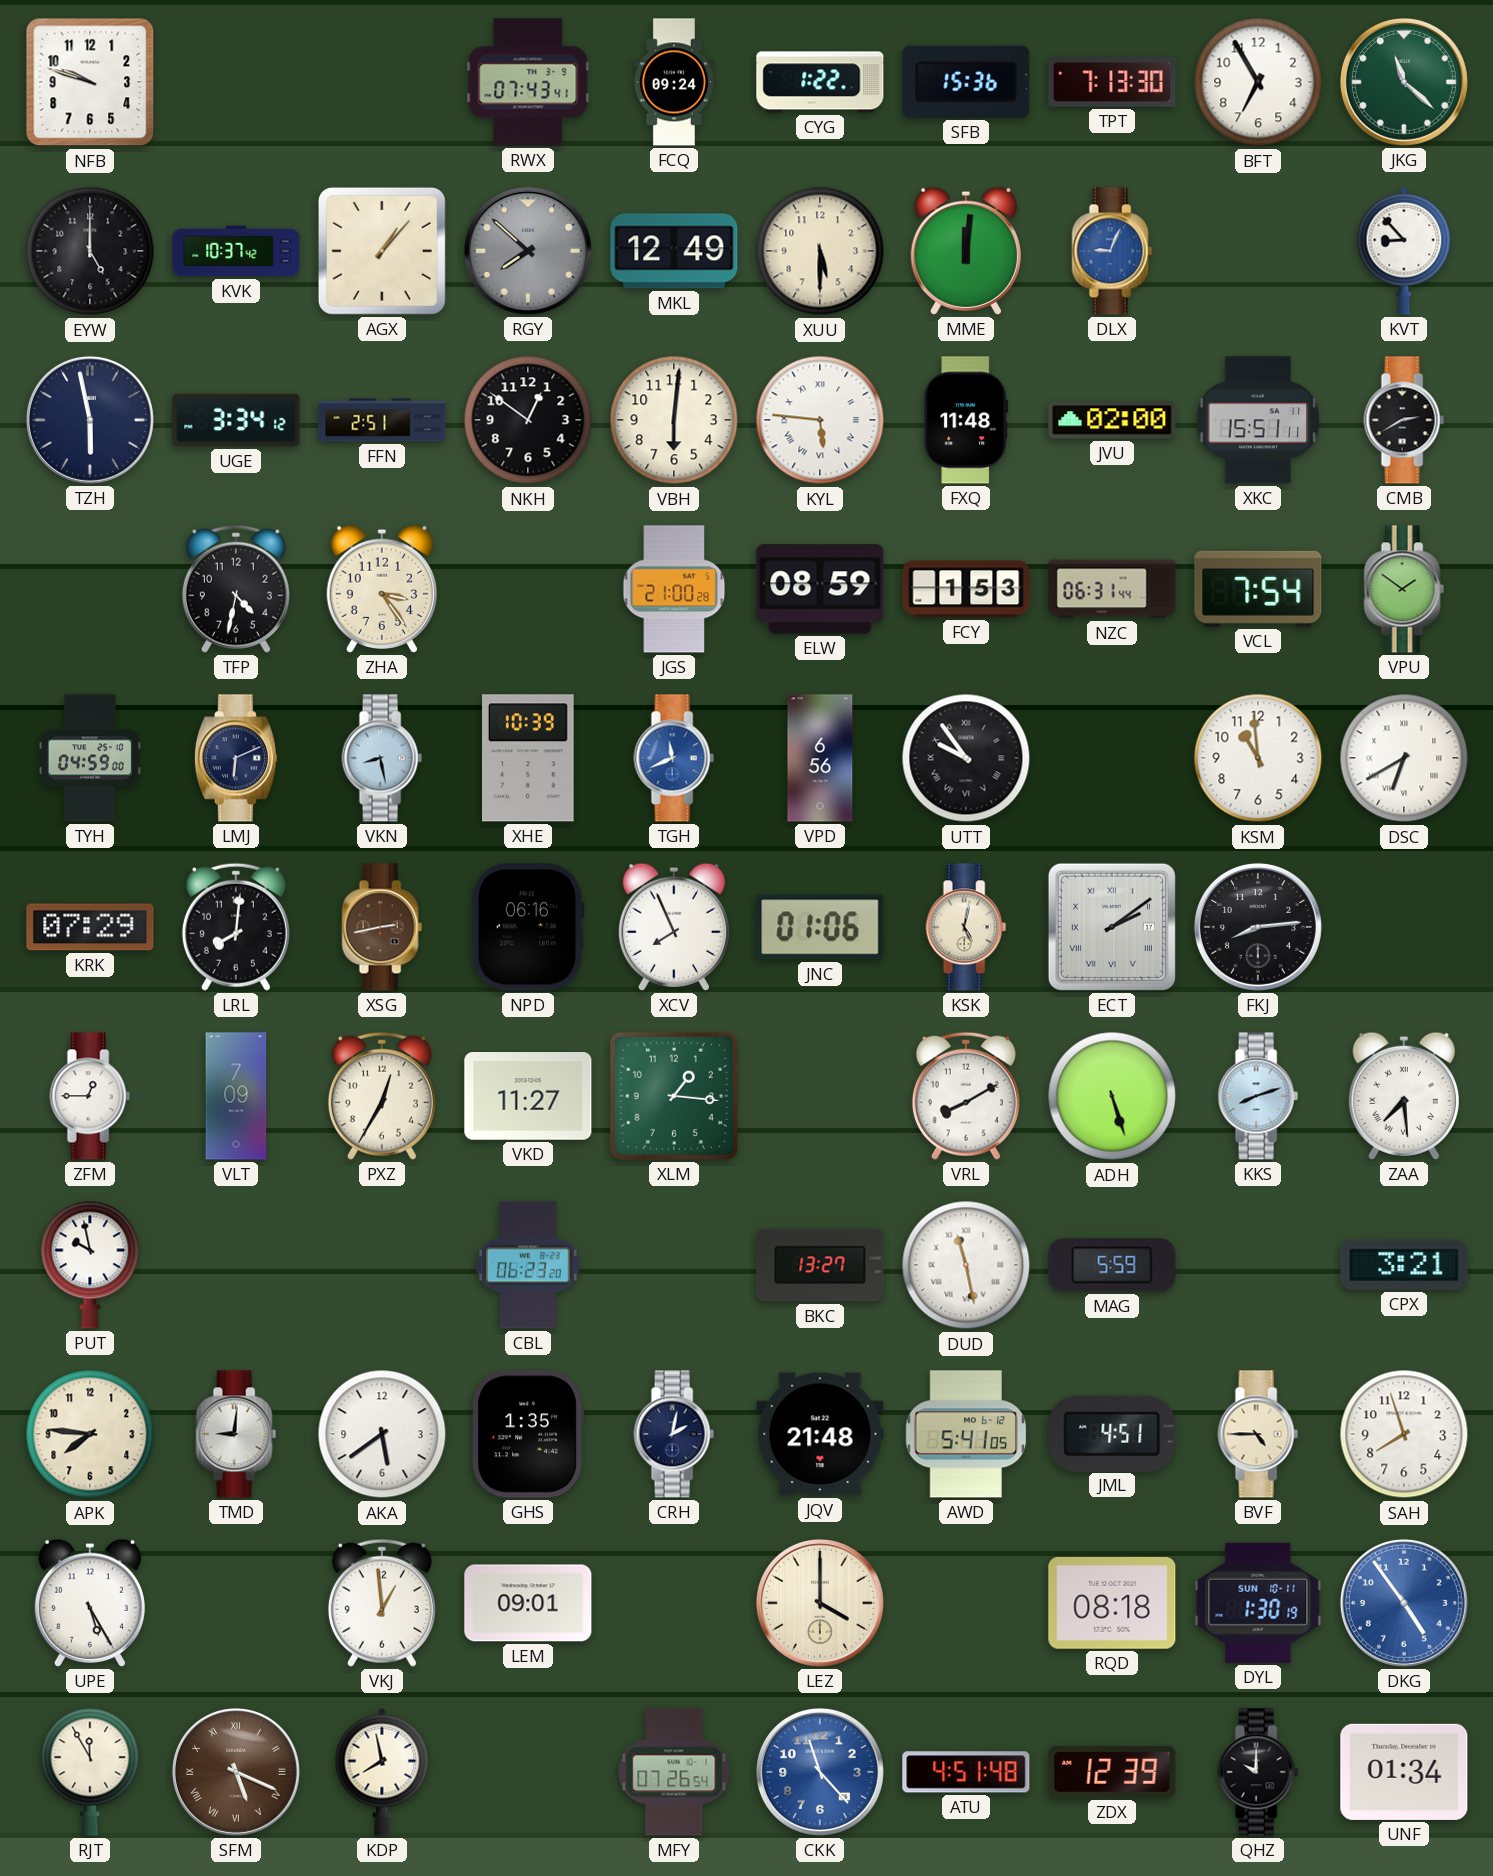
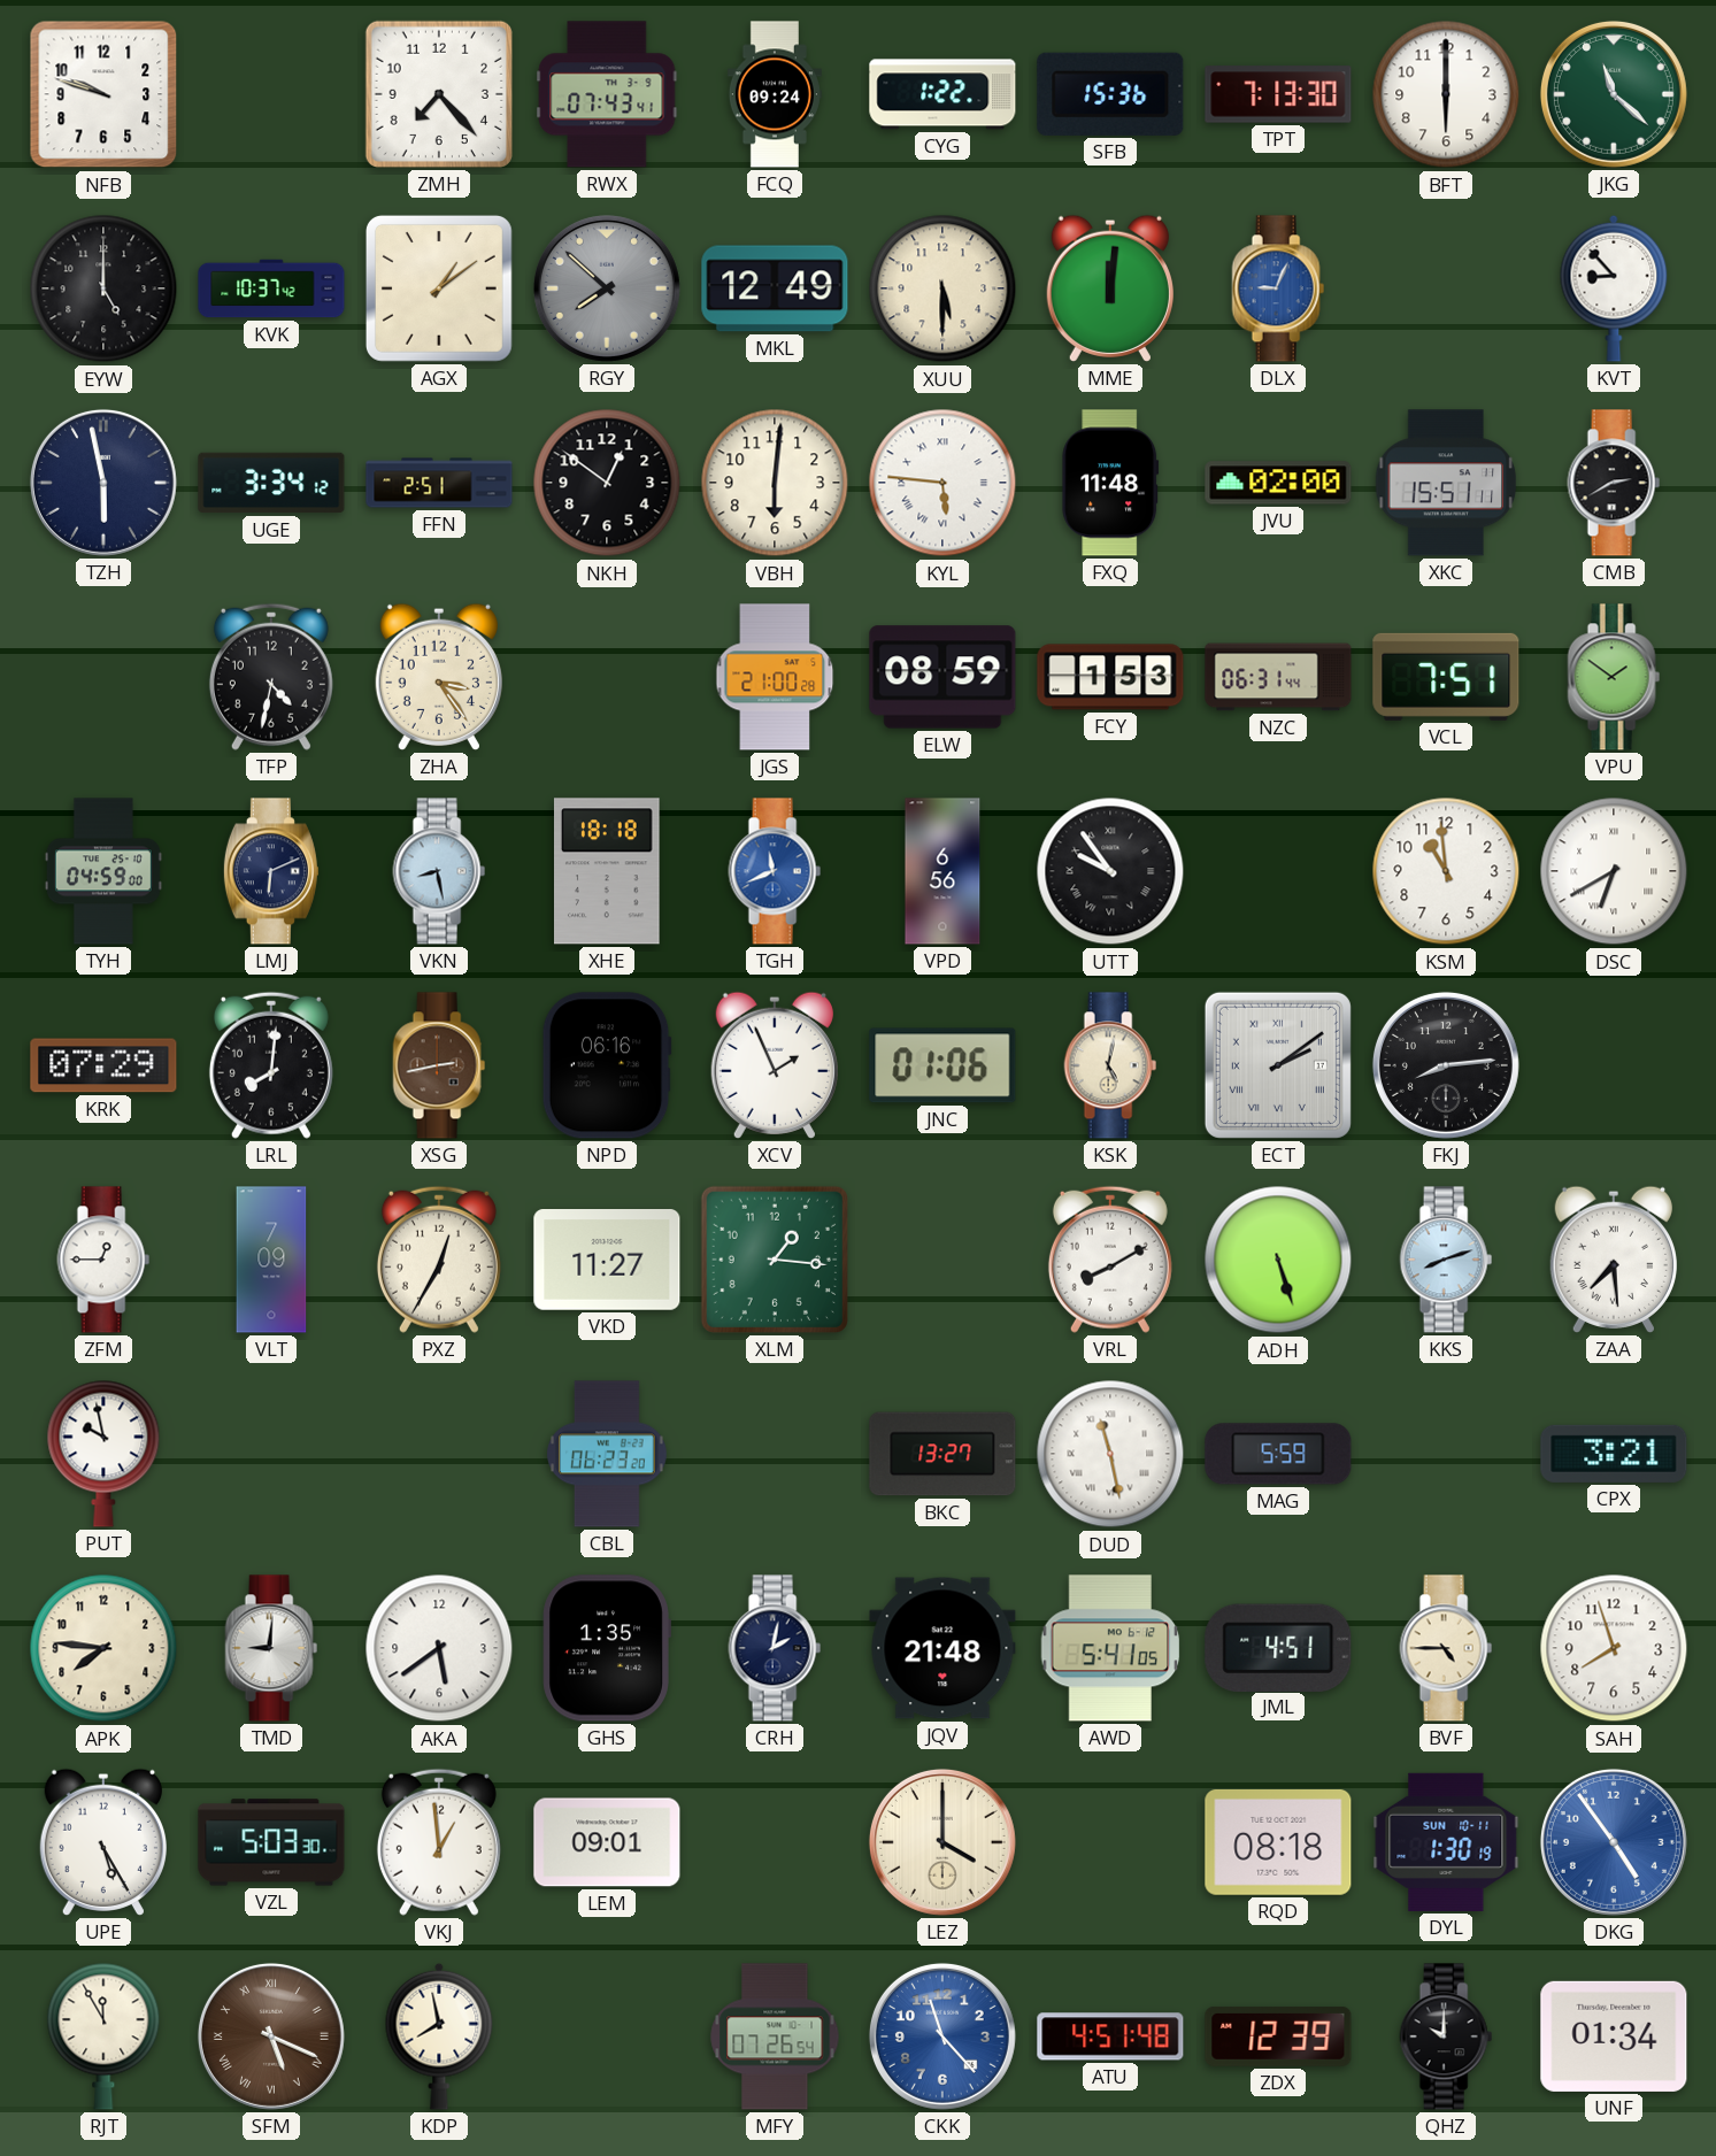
ZMH: none -> 7:23 (439, 94)
BFT: 6:55 -> 6:00 (1446, 94)
AGX: 1:07 -> 1:09 (439, 288)
VCL: 7:54 -> 7:51 (1446, 677)
XHE: 10:39 -> 18:18 (608, 871)
XCV: 7:56 -> 1:56 (775, 1065)
VZL: none -> 5:03 (271, 1842)
